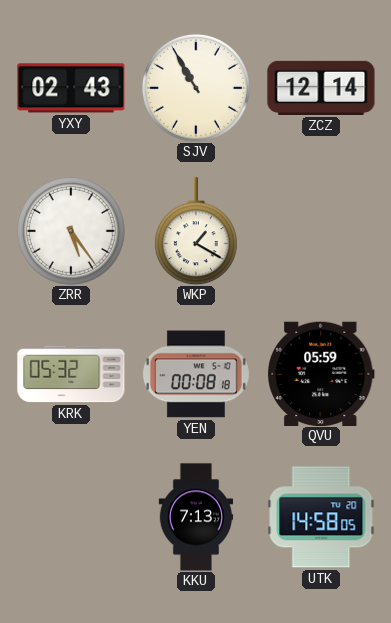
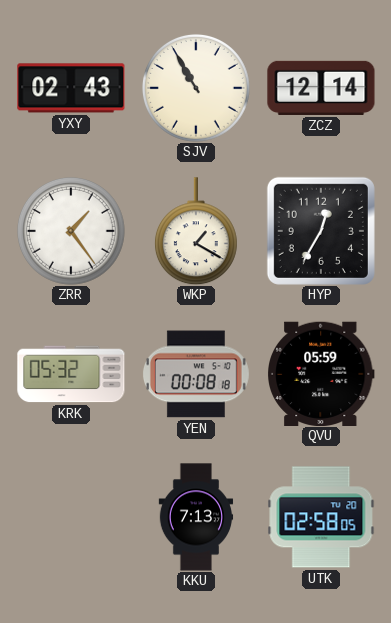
ZRR: 5:24 -> 1:24 (71, 231)
HYP: none -> 12:35 (321, 231)
UTK: 14:58 -> 02:58 (321, 517)
